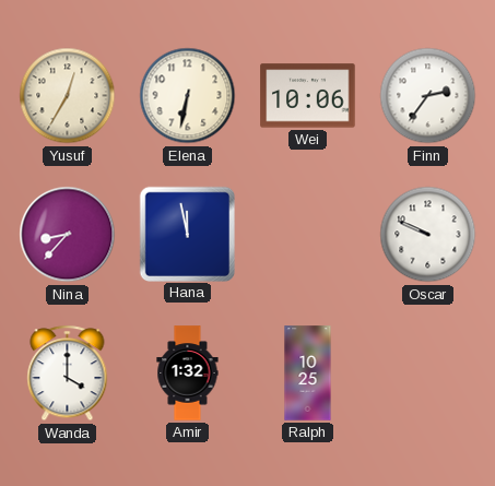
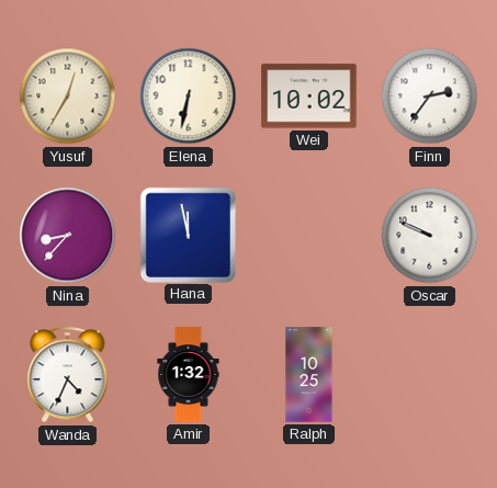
Wei: 10:06 -> 10:02 (309, 97)
Wanda: 4:00 -> 4:34 (68, 375)
